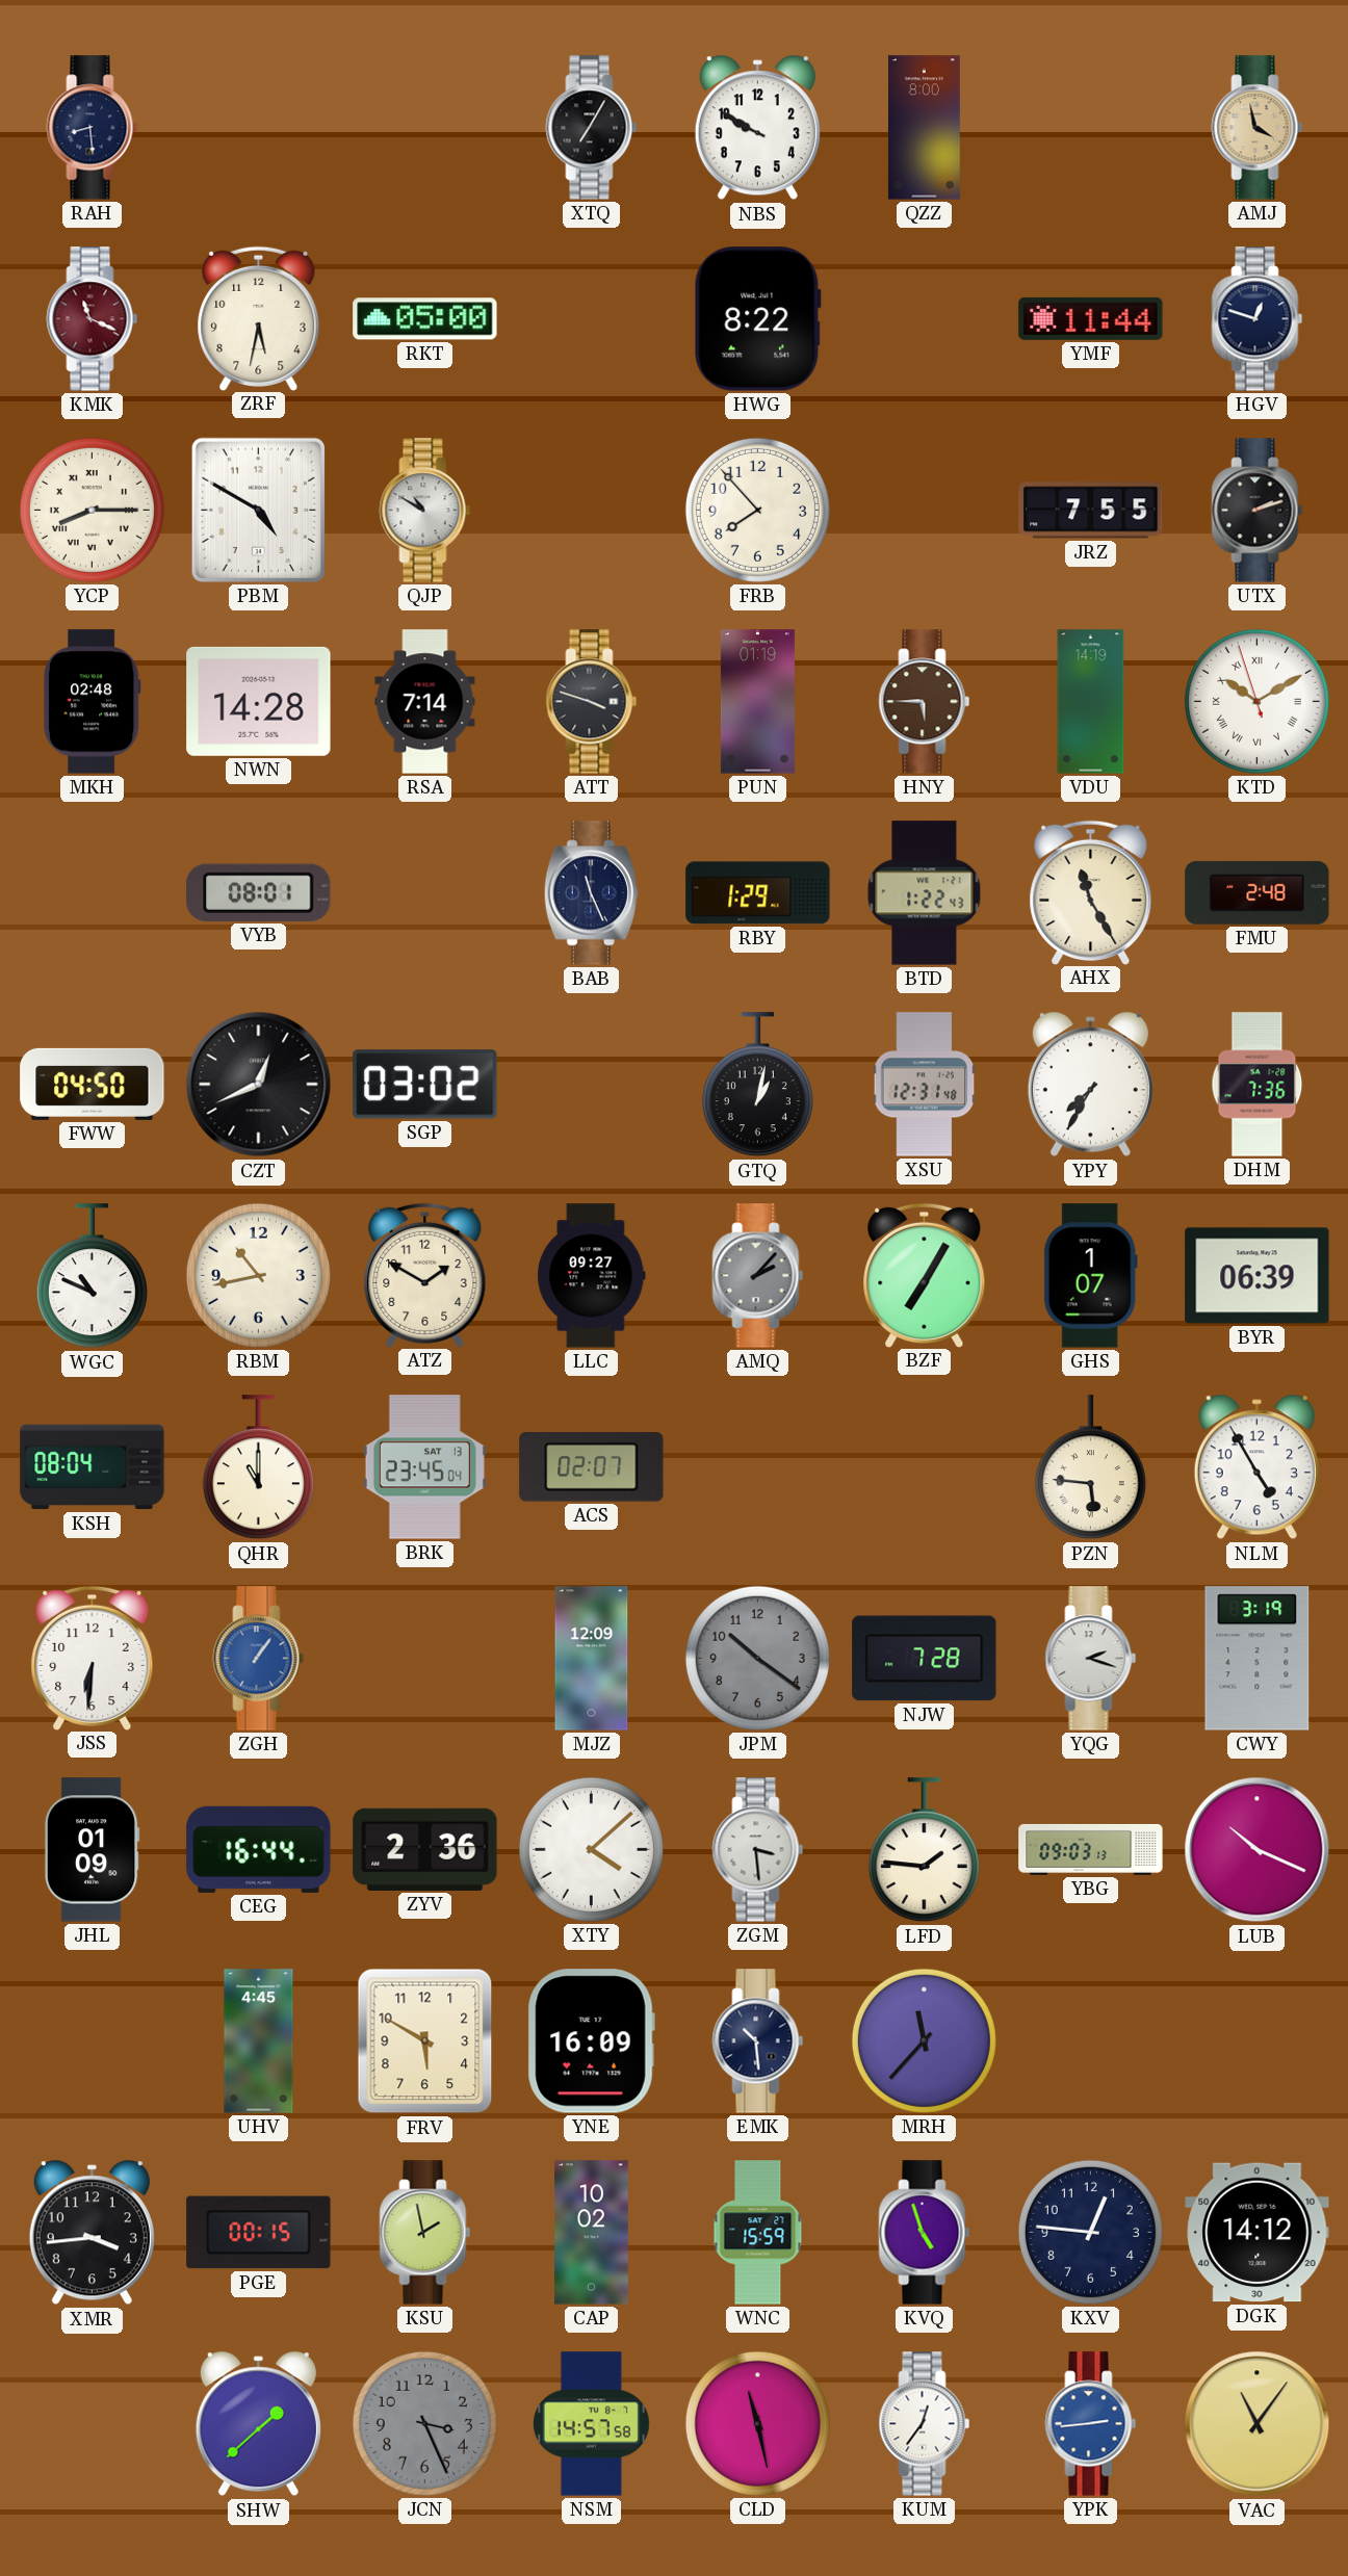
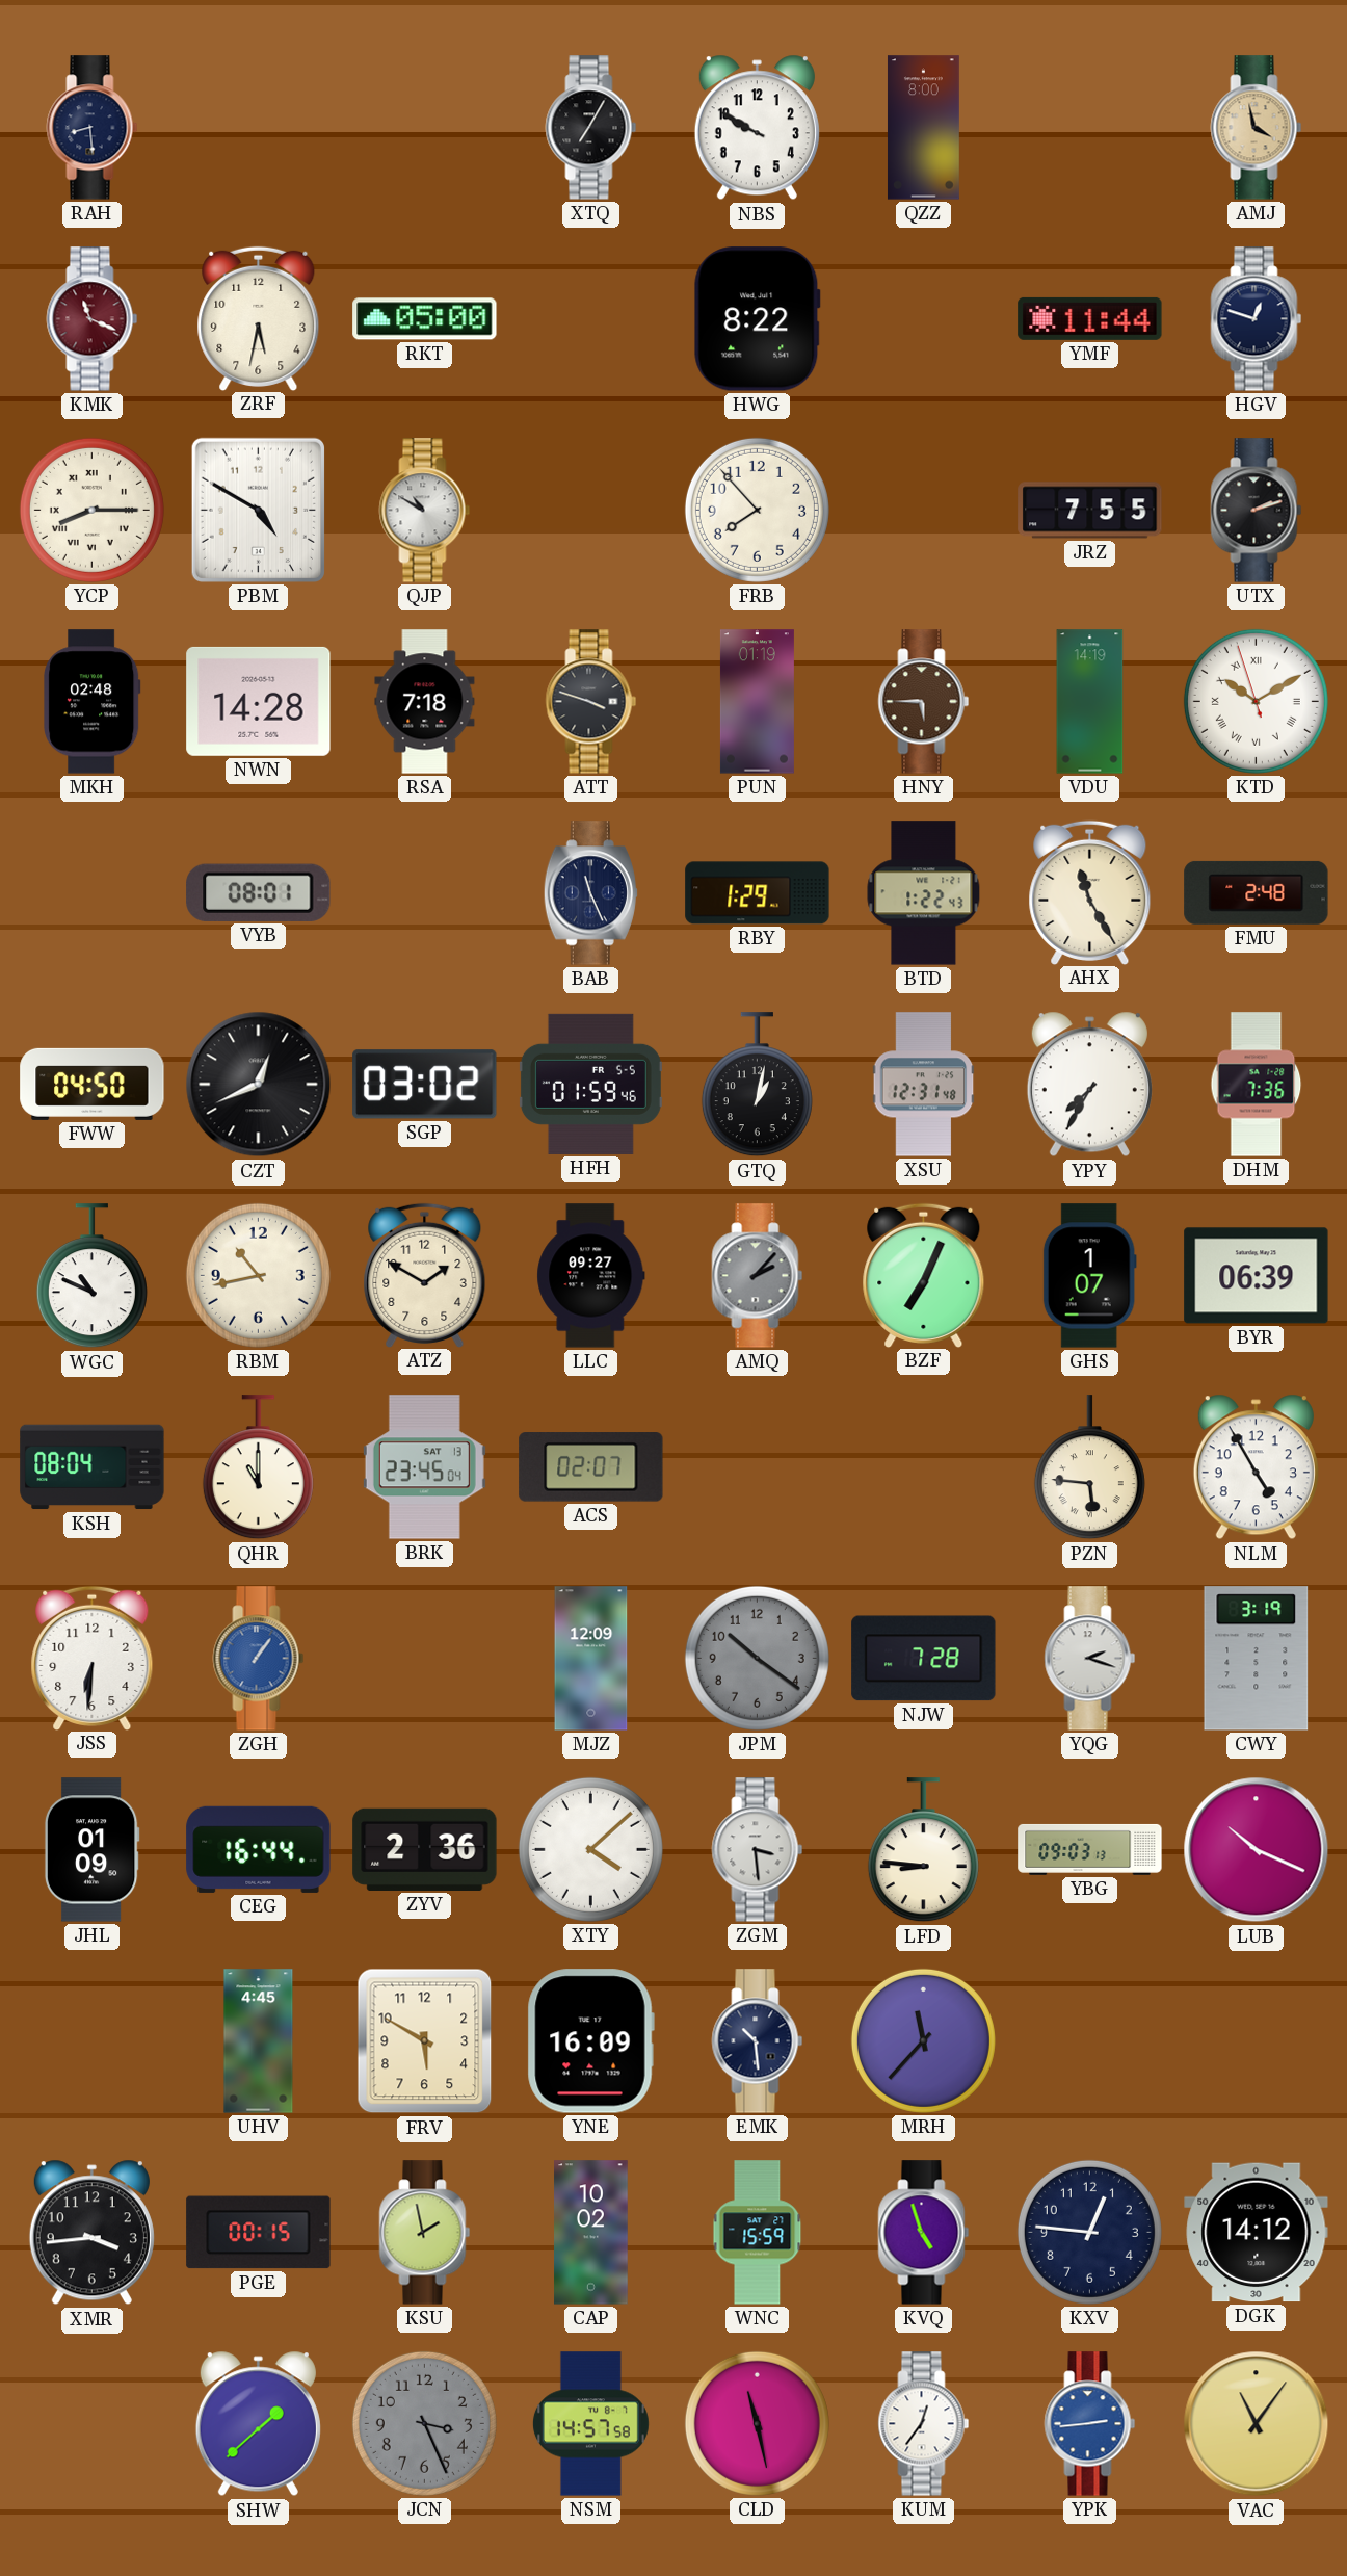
RSA: 7:14 -> 7:18 (425, 702)
HFH: none -> 01:59 (590, 1084)
BZF: 7:05 -> 7:04 (924, 1275)
LFD: 1:46 -> 8:46 (923, 1850)
